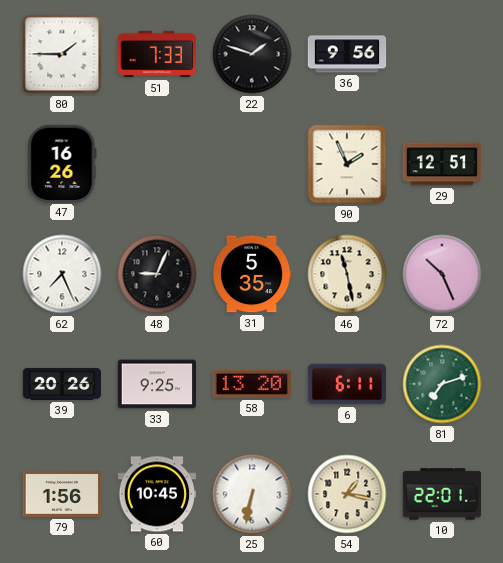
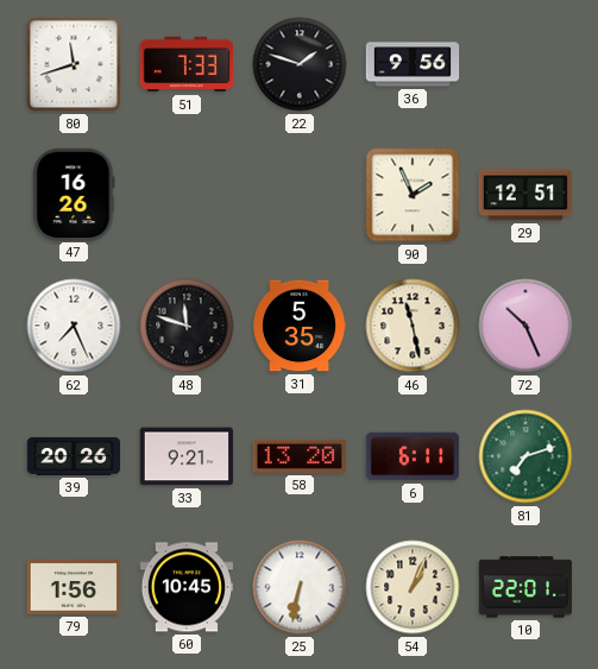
80: 1:45 -> 11:42 (74, 64)
48: 9:04 -> 11:48 (187, 326)
33: 9:25 -> 9:21 (187, 456)
54: 1:17 -> 1:04 (413, 587)
